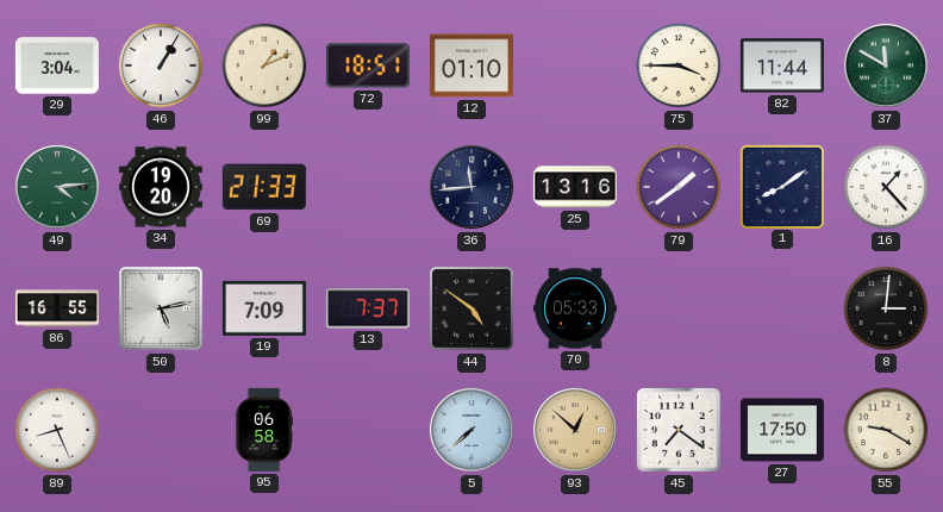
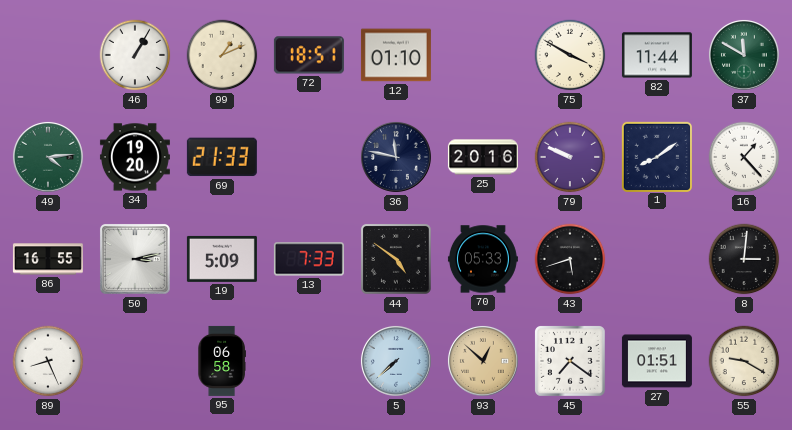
29: 3:04 -> none (57, 65)
75: 3:45 -> 3:50 (570, 55)
36: 11:44 -> 11:47 (396, 157)
25: 13:16 -> 20:16 (483, 157)
79: 1:39 -> 9:49 (570, 157)
50: 5:13 -> 3:13 (136, 260)
19: 7:09 -> 5:09 (222, 259)
13: 7:37 -> 7:33 (309, 259)
43: none -> 5:42 (570, 259)
27: 17:50 -> 01:51 (657, 361)
